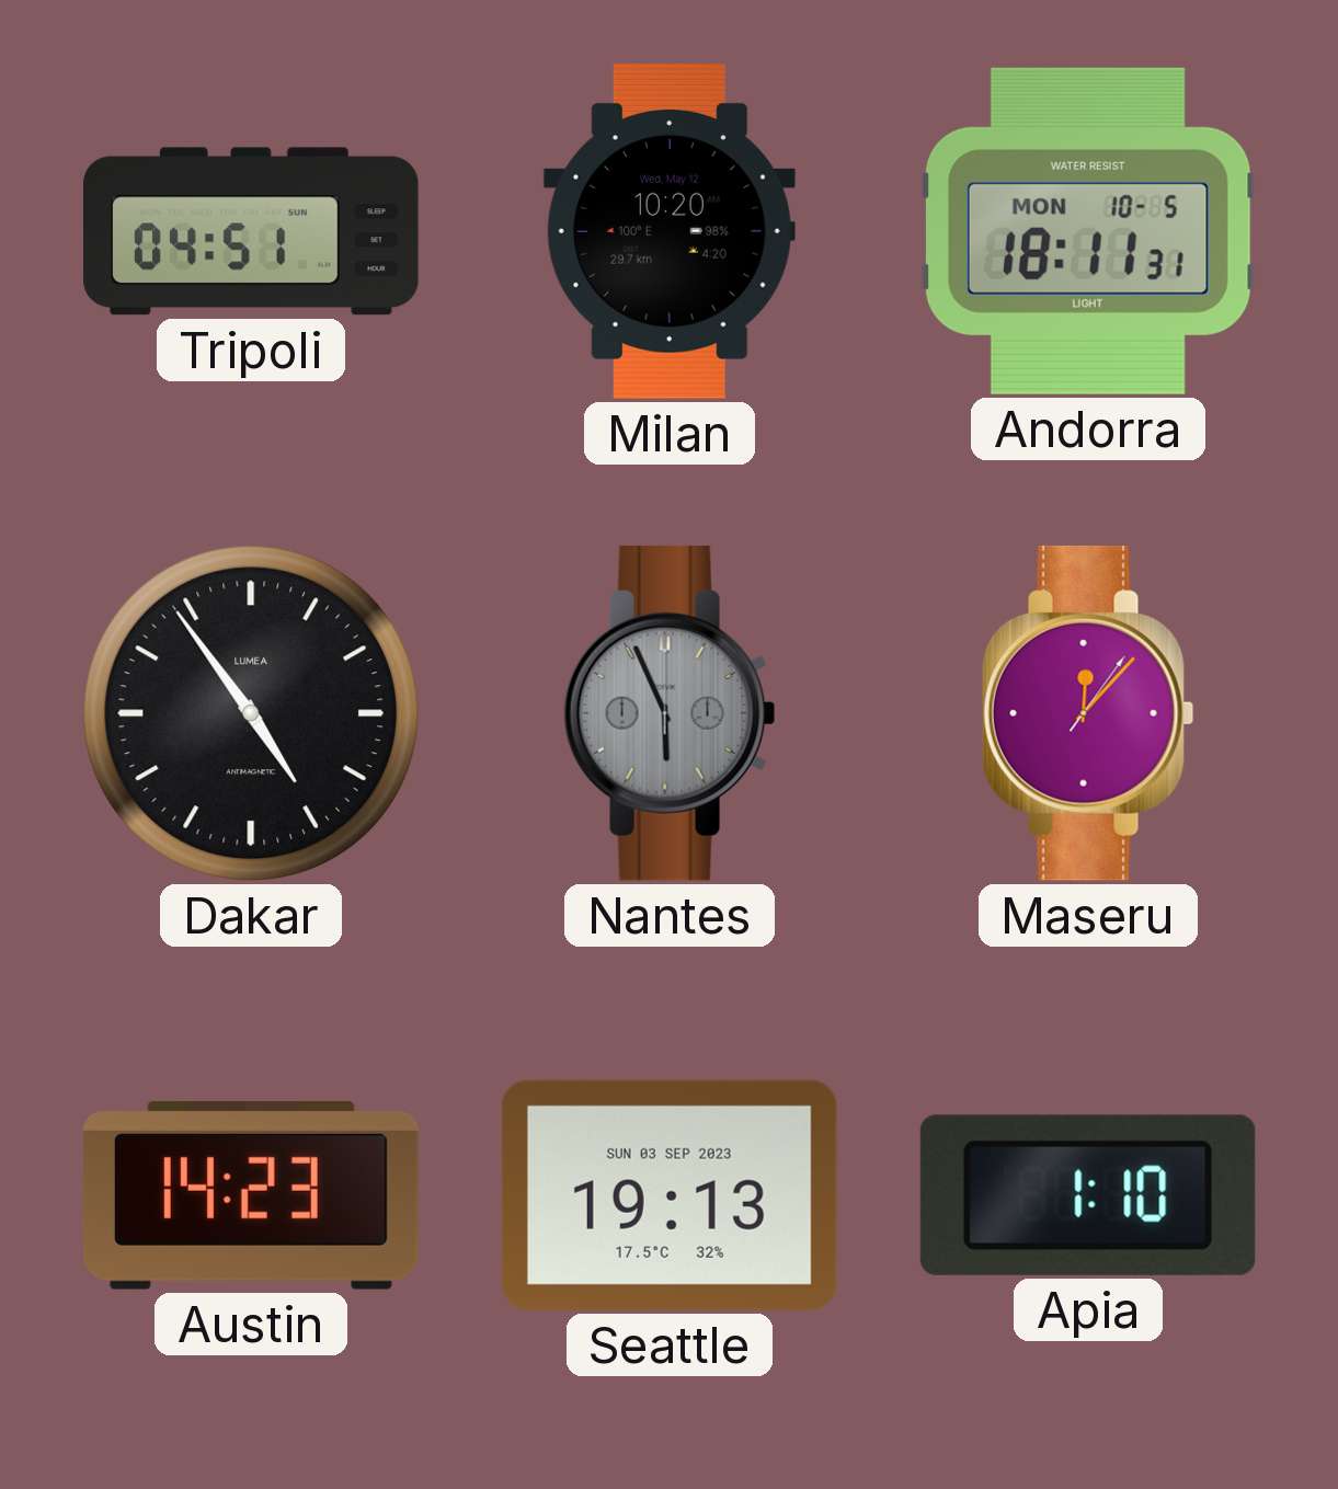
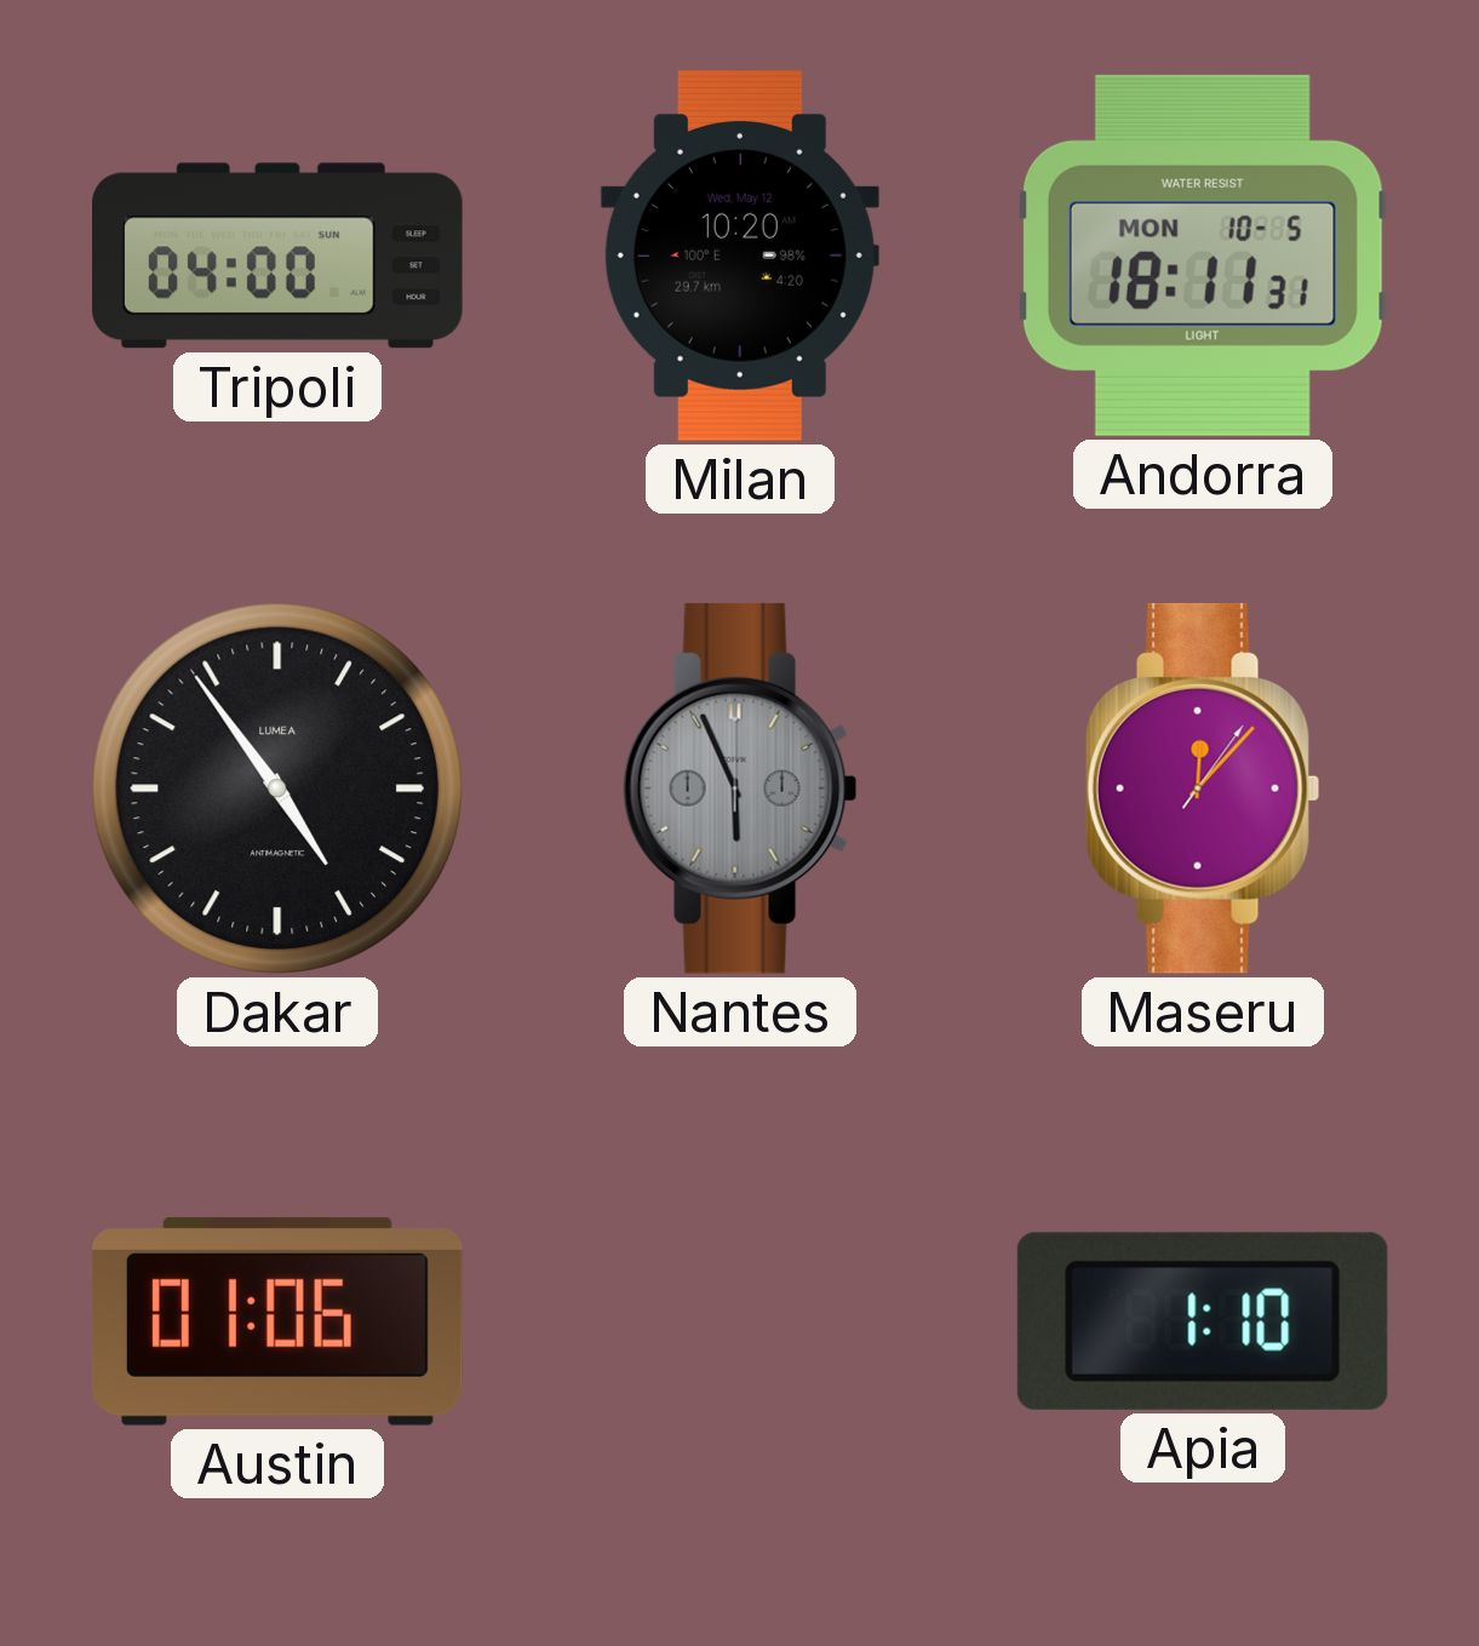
Tripoli: 04:51 -> 04:00 (277, 256)
Austin: 14:23 -> 01:06 (277, 1321)
Seattle: 19:13 -> none (670, 1195)
